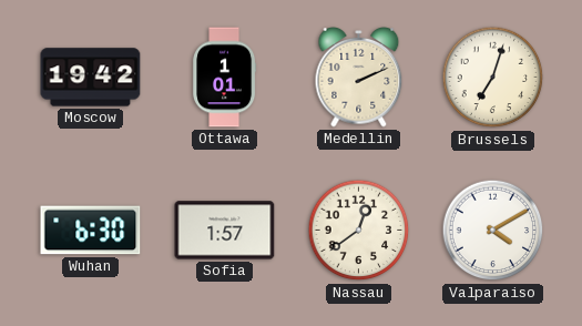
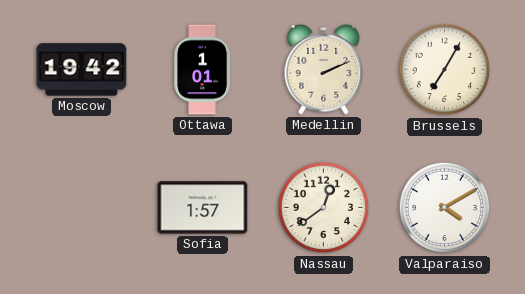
Brussels: 7:03 -> 7:05 (445, 70)
Wuhan: 6:30 -> none (91, 231)
